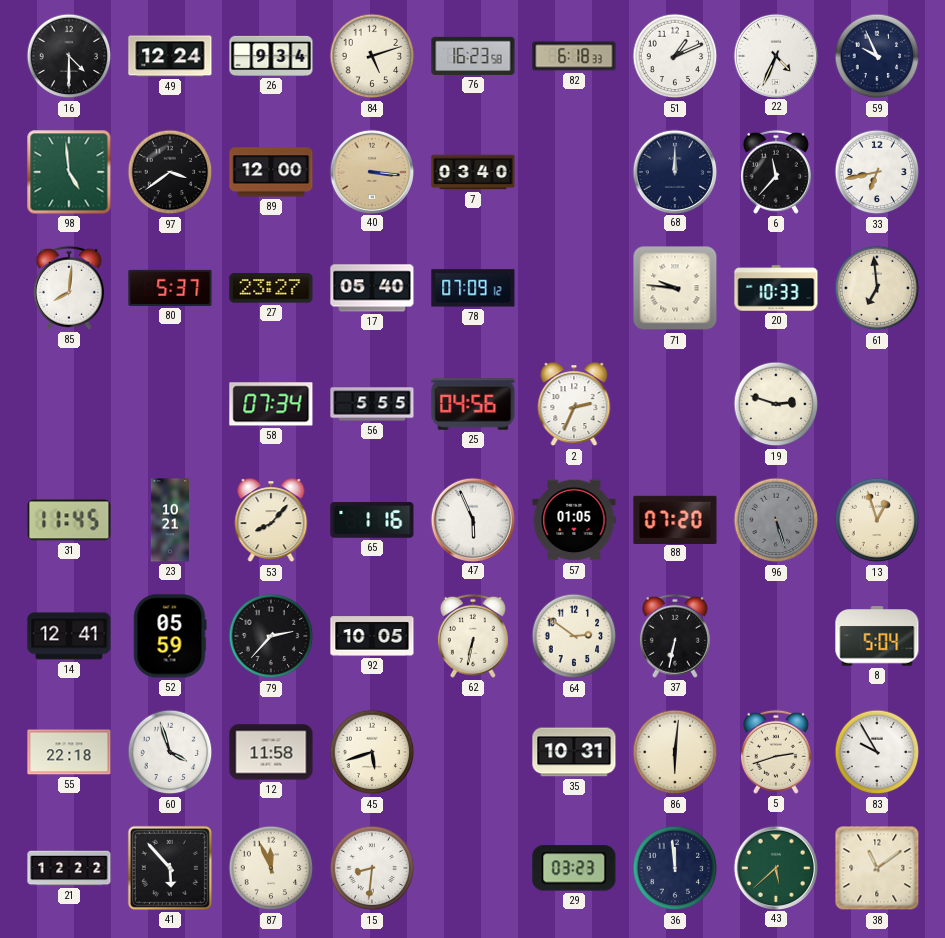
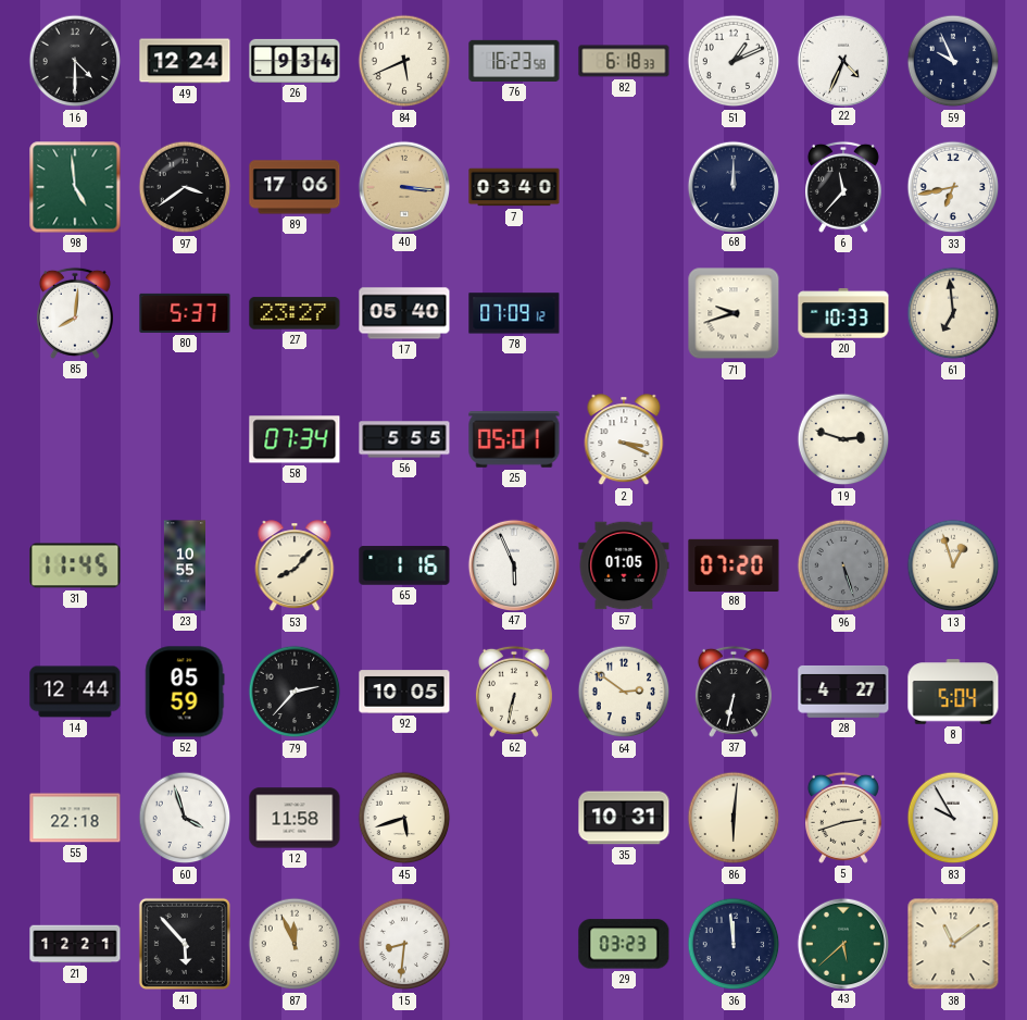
84: 5:12 -> 5:41 (404, 61)
89: 12:00 -> 17:06 (295, 187)
71: 9:46 -> 9:42 (734, 313)
25: 04:56 -> 05:01 (514, 439)
2: 2:34 -> 3:19 (624, 440)
23: 10:21 -> 10:55 (184, 565)
14: 12:41 -> 12:44 (75, 692)
28: none -> 4:27 (843, 692)
21: 12:22 -> 12:21 (75, 944)
